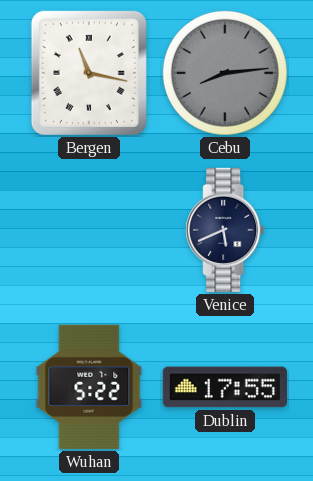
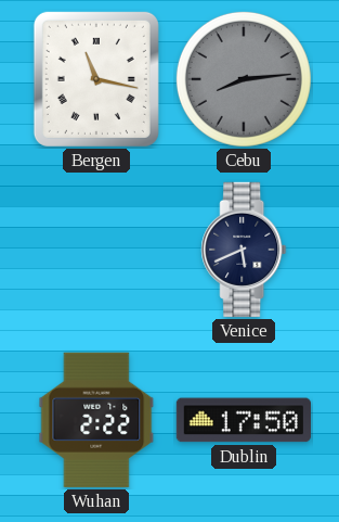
Wuhan: 5:22 -> 2:22 (96, 420)
Dublin: 17:55 -> 17:50 (244, 420)
